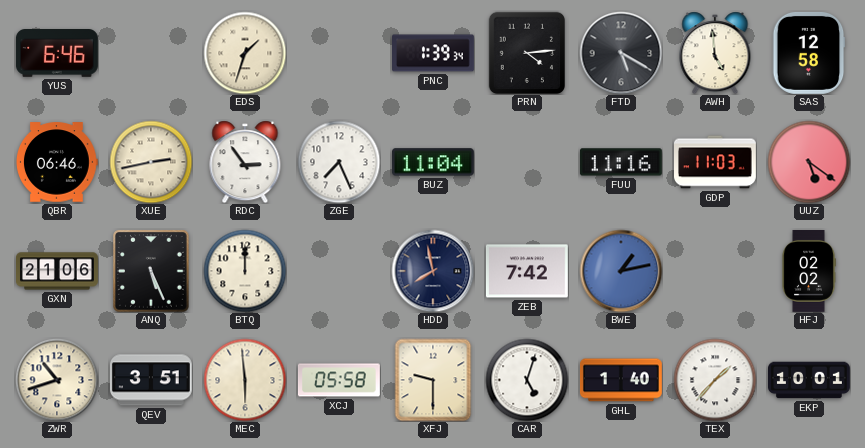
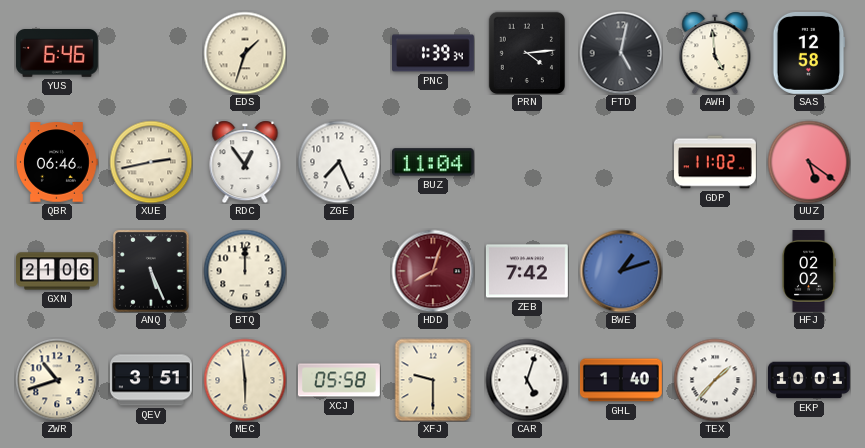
FTD: 5:20 -> 5:02 (621, 53)
RDC: 2:54 -> 12:54 (245, 162)
FUU: 11:16 -> none (621, 162)
GDP: 11:03 -> 11:02 (716, 162)
HDD: 7:58 -> 8:03 (433, 271)
HDD dial: navy -> burgundy (433, 271)
BWE: 1:13 -> 1:12 (621, 271)
